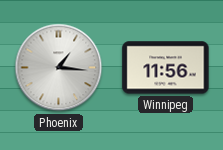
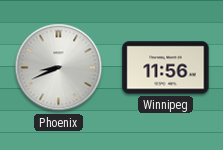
Phoenix: 1:16 -> 8:41 (59, 68)
